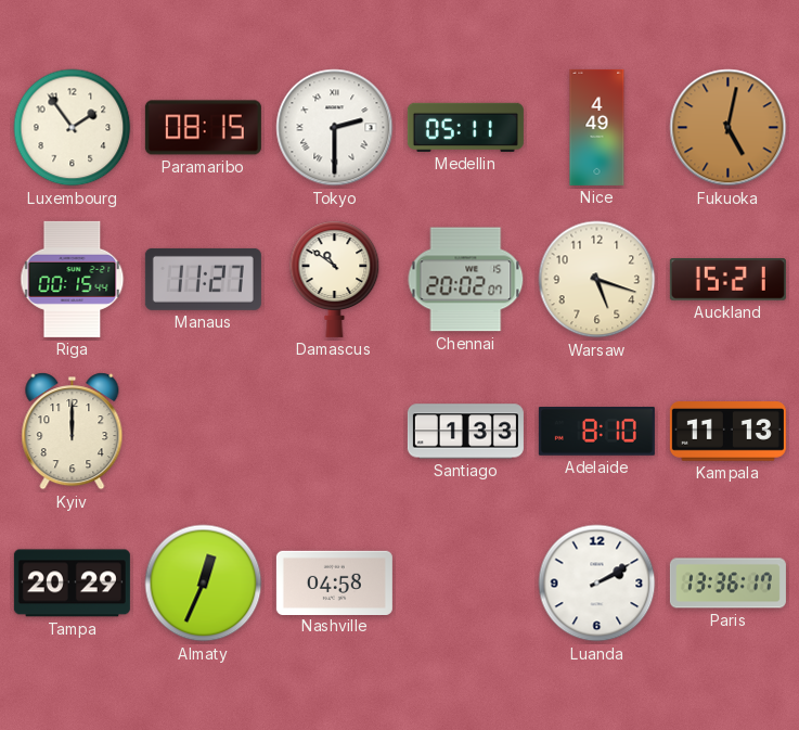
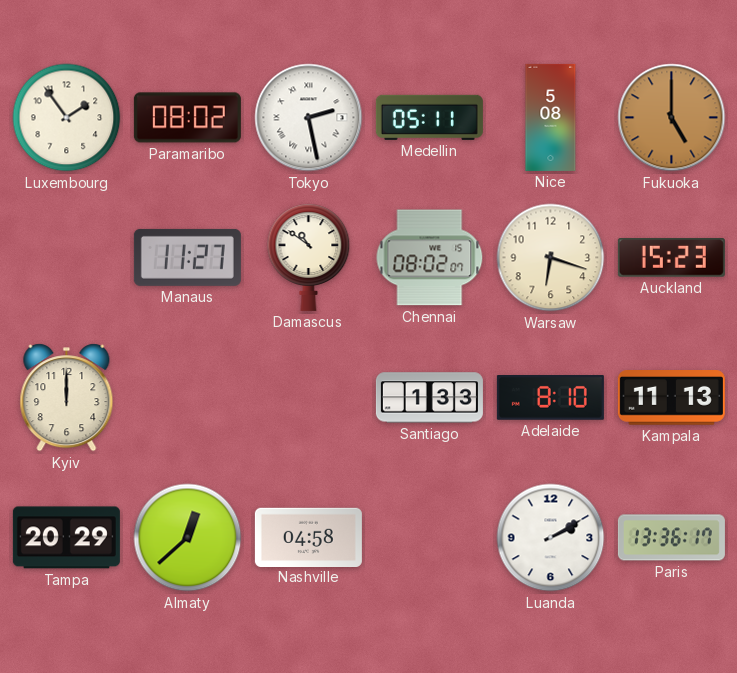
Paramaribo: 08:15 -> 08:02 (187, 118)
Tokyo: 2:30 -> 2:28 (309, 118)
Nice: 4:49 -> 5:08 (551, 117)
Fukuoka: 5:02 -> 5:00 (672, 118)
Riga: 00:15 -> none (73, 279)
Chennai: 20:02 -> 08:02 (430, 258)
Warsaw: 5:18 -> 6:18 (551, 258)
Auckland: 15:21 -> 15:23 (671, 258)
Almaty: 12:34 -> 12:38 (188, 538)
